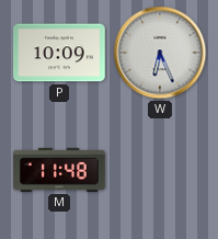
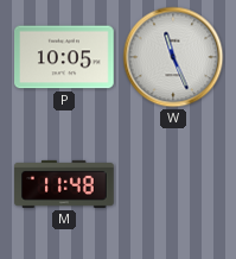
P: 10:09 -> 10:05 (65, 57)
W: 6:26 -> 11:26 (173, 57)
